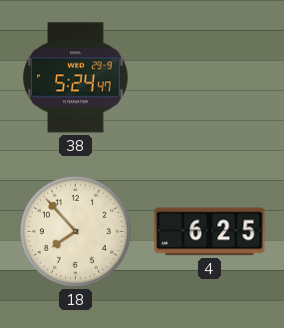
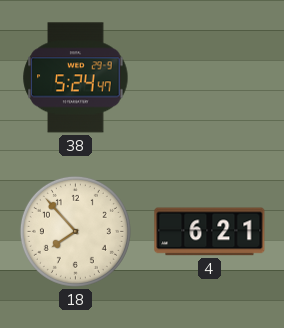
4: 6:25 -> 6:21 (210, 232)
